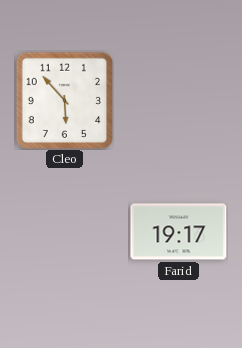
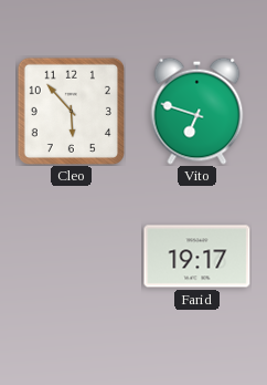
Vito: none -> 6:48 (197, 111)
